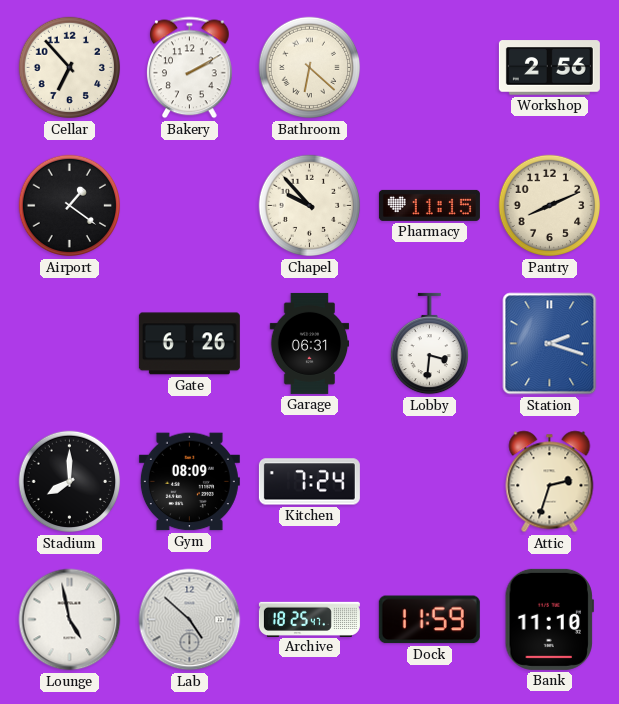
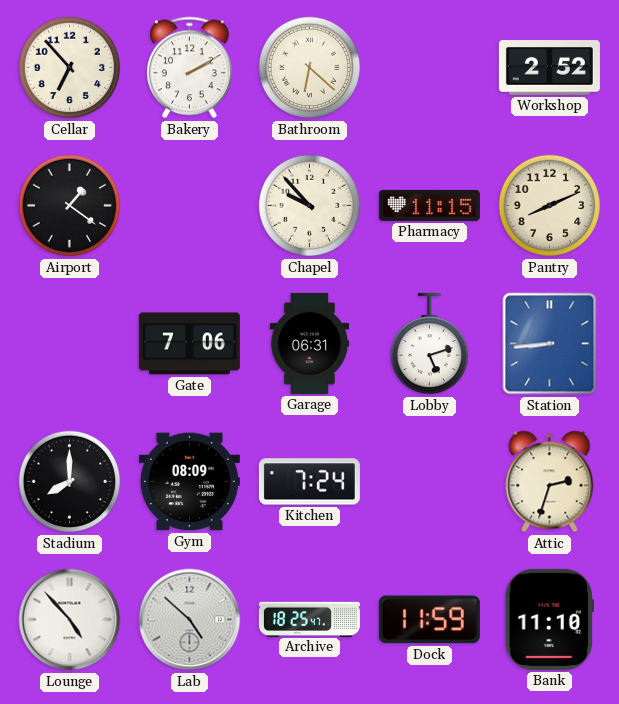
Workshop: 2:56 -> 2:52 (549, 68)
Gate: 6:26 -> 7:06 (189, 344)
Lobby: 3:31 -> 5:12 (429, 344)
Station: 2:18 -> 8:44 (550, 344)
Lounge: 4:58 -> 4:53 (70, 620)
